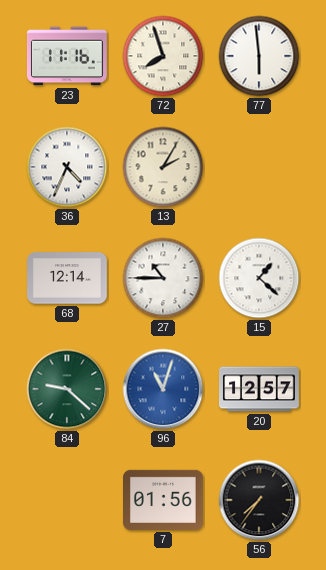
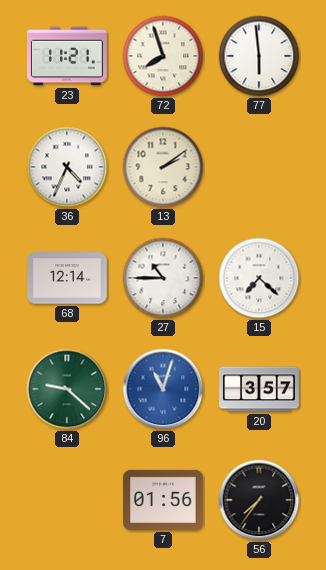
23: 11:16 -> 11:21 (67, 56)
13: 2:05 -> 2:09 (163, 167)
15: 1:22 -> 7:22 (259, 278)
20: 12:57 -> 3:57 (259, 389)
